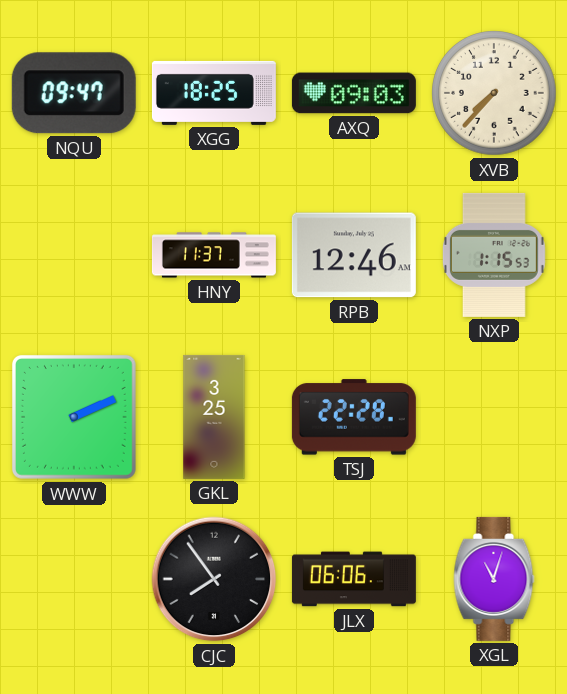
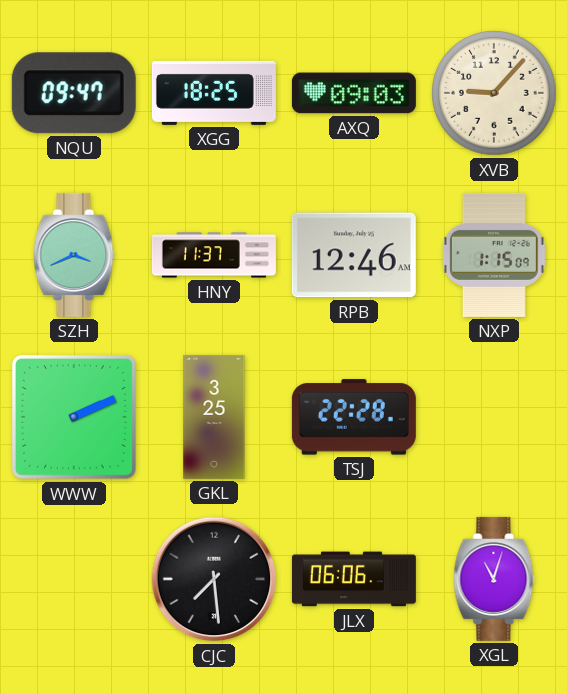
XVB: 7:37 -> 9:07 (494, 93)
SZH: none -> 3:41 (74, 255)
NXP: 1:15:53 -> 1:15:09 (494, 255)
CJC: 7:54 -> 7:29 (214, 579)
